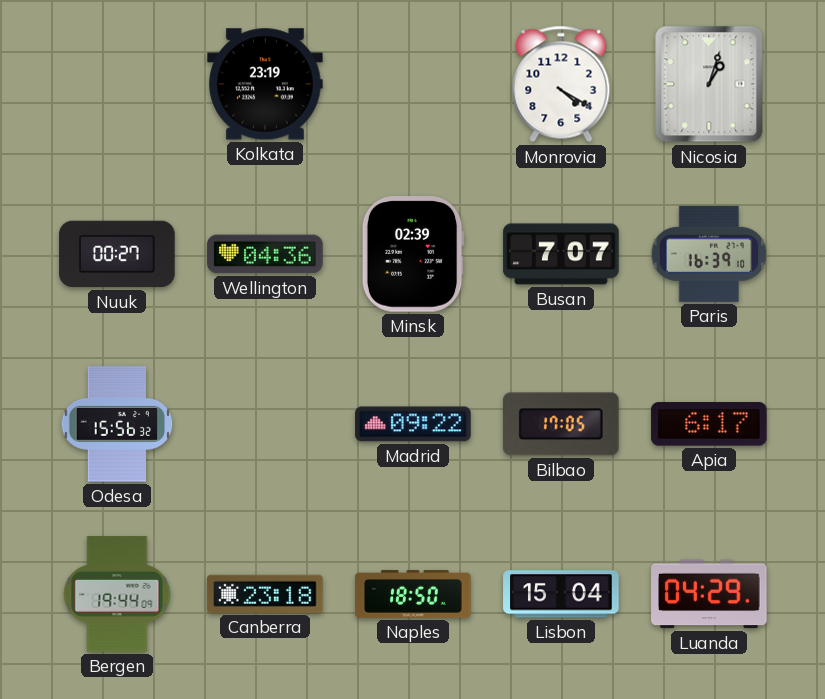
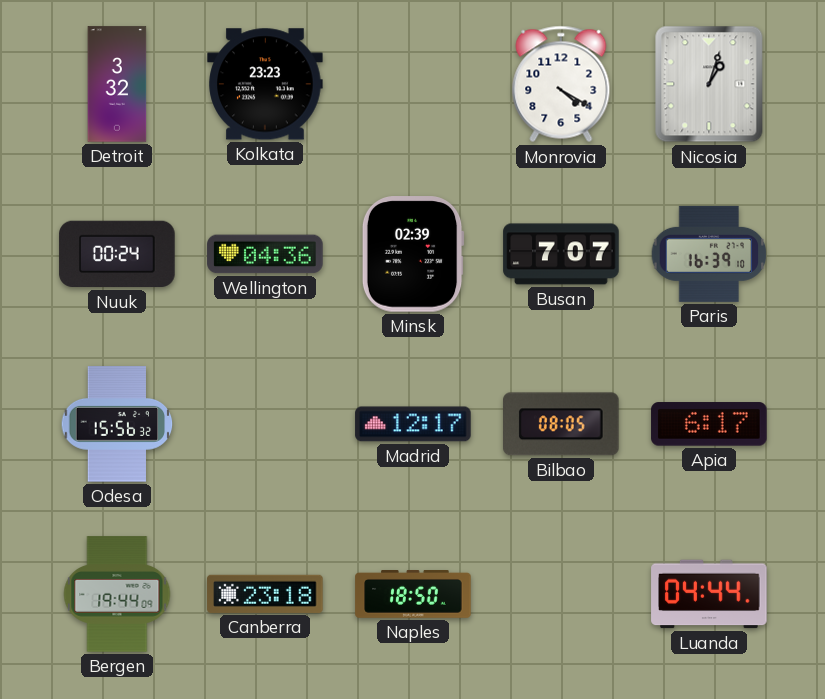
Detroit: none -> 3:32 (117, 84)
Kolkata: 23:19 -> 23:23 (265, 84)
Nuuk: 00:27 -> 00:24 (117, 254)
Madrid: 09:22 -> 12:17 (413, 424)
Bilbao: 17:05 -> 08:05 (562, 424)
Lisbon: 15:04 -> none (561, 594)
Luanda: 04:29 -> 04:44 (709, 594)
